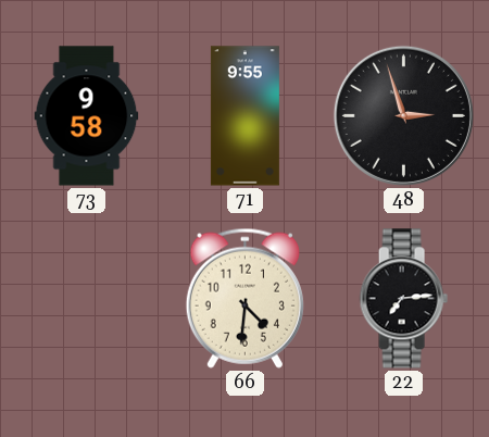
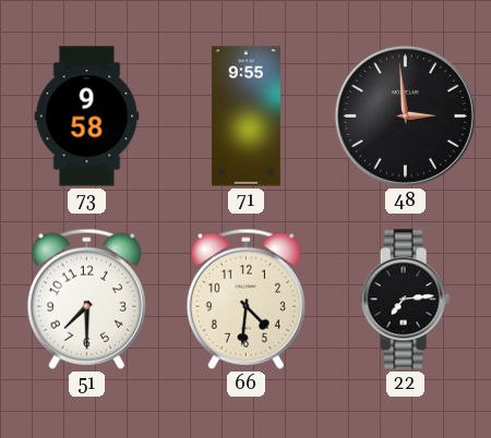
48: 2:57 -> 2:59 (405, 115)
51: none -> 7:30 (86, 299)
